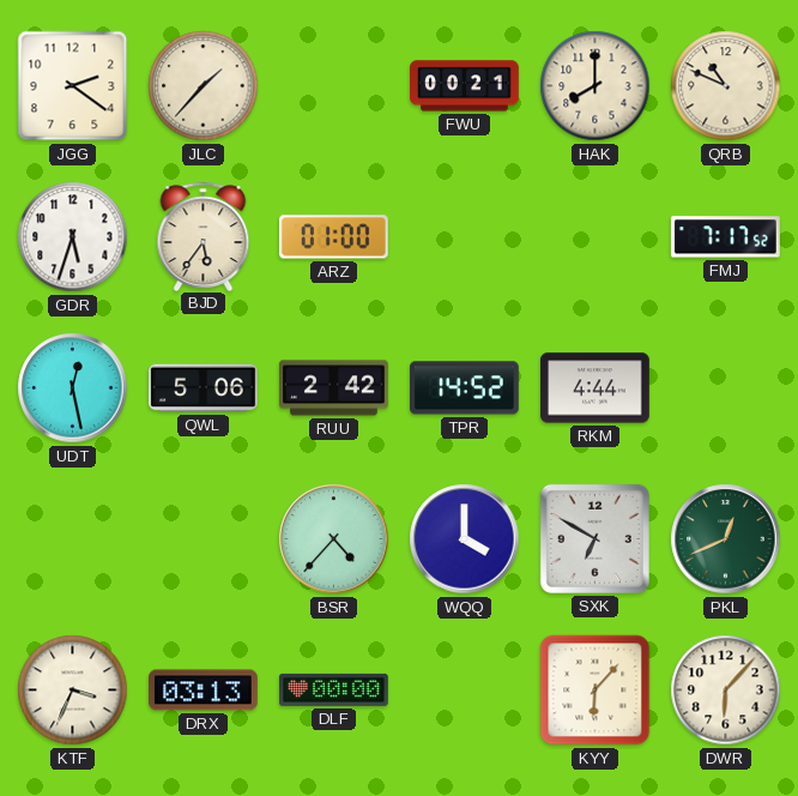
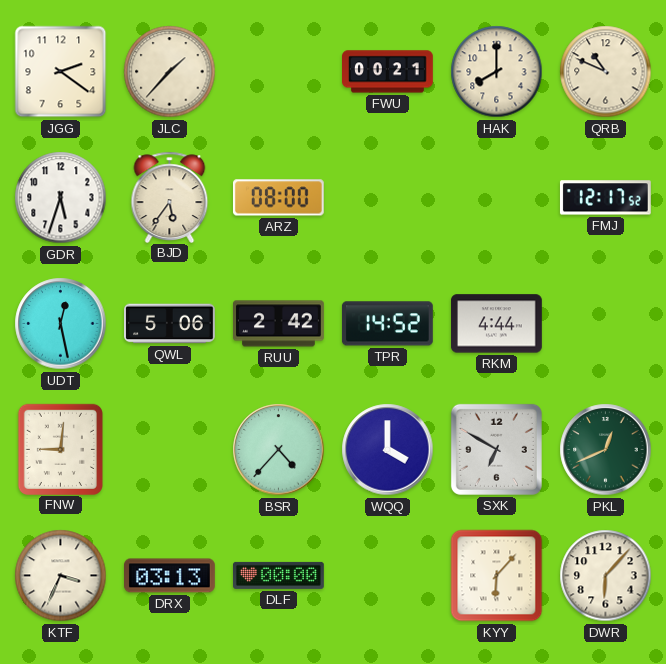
ARZ: 01:00 -> 08:00 (278, 198)
FMJ: 7:17 -> 12:17 (605, 198)
FNW: none -> 9:01 (60, 449)
